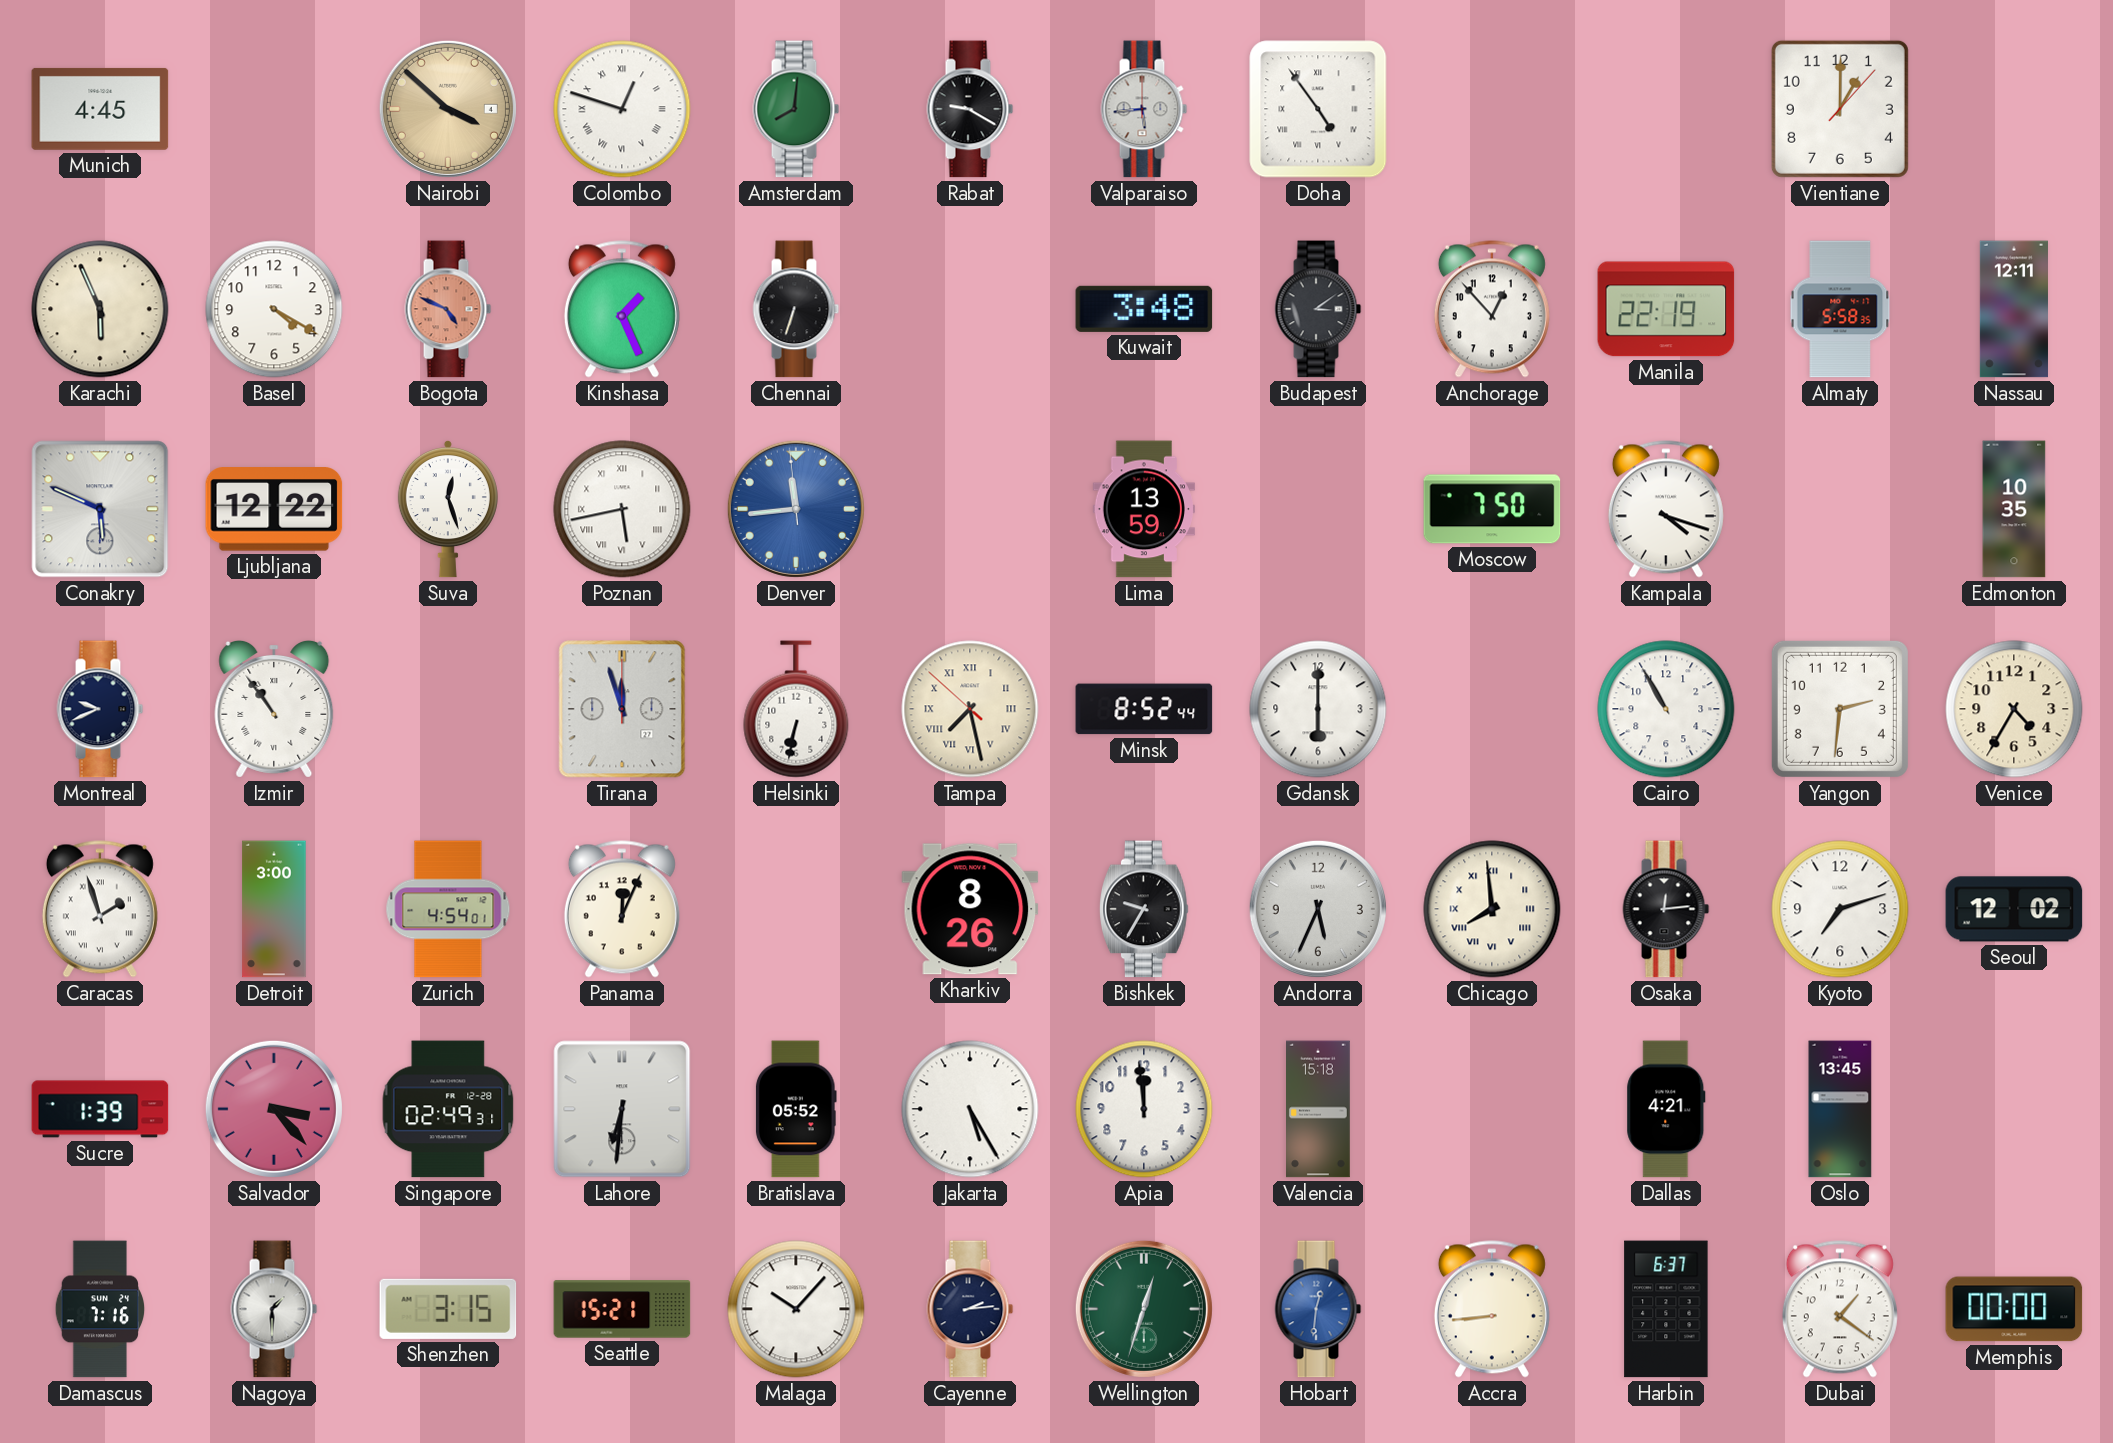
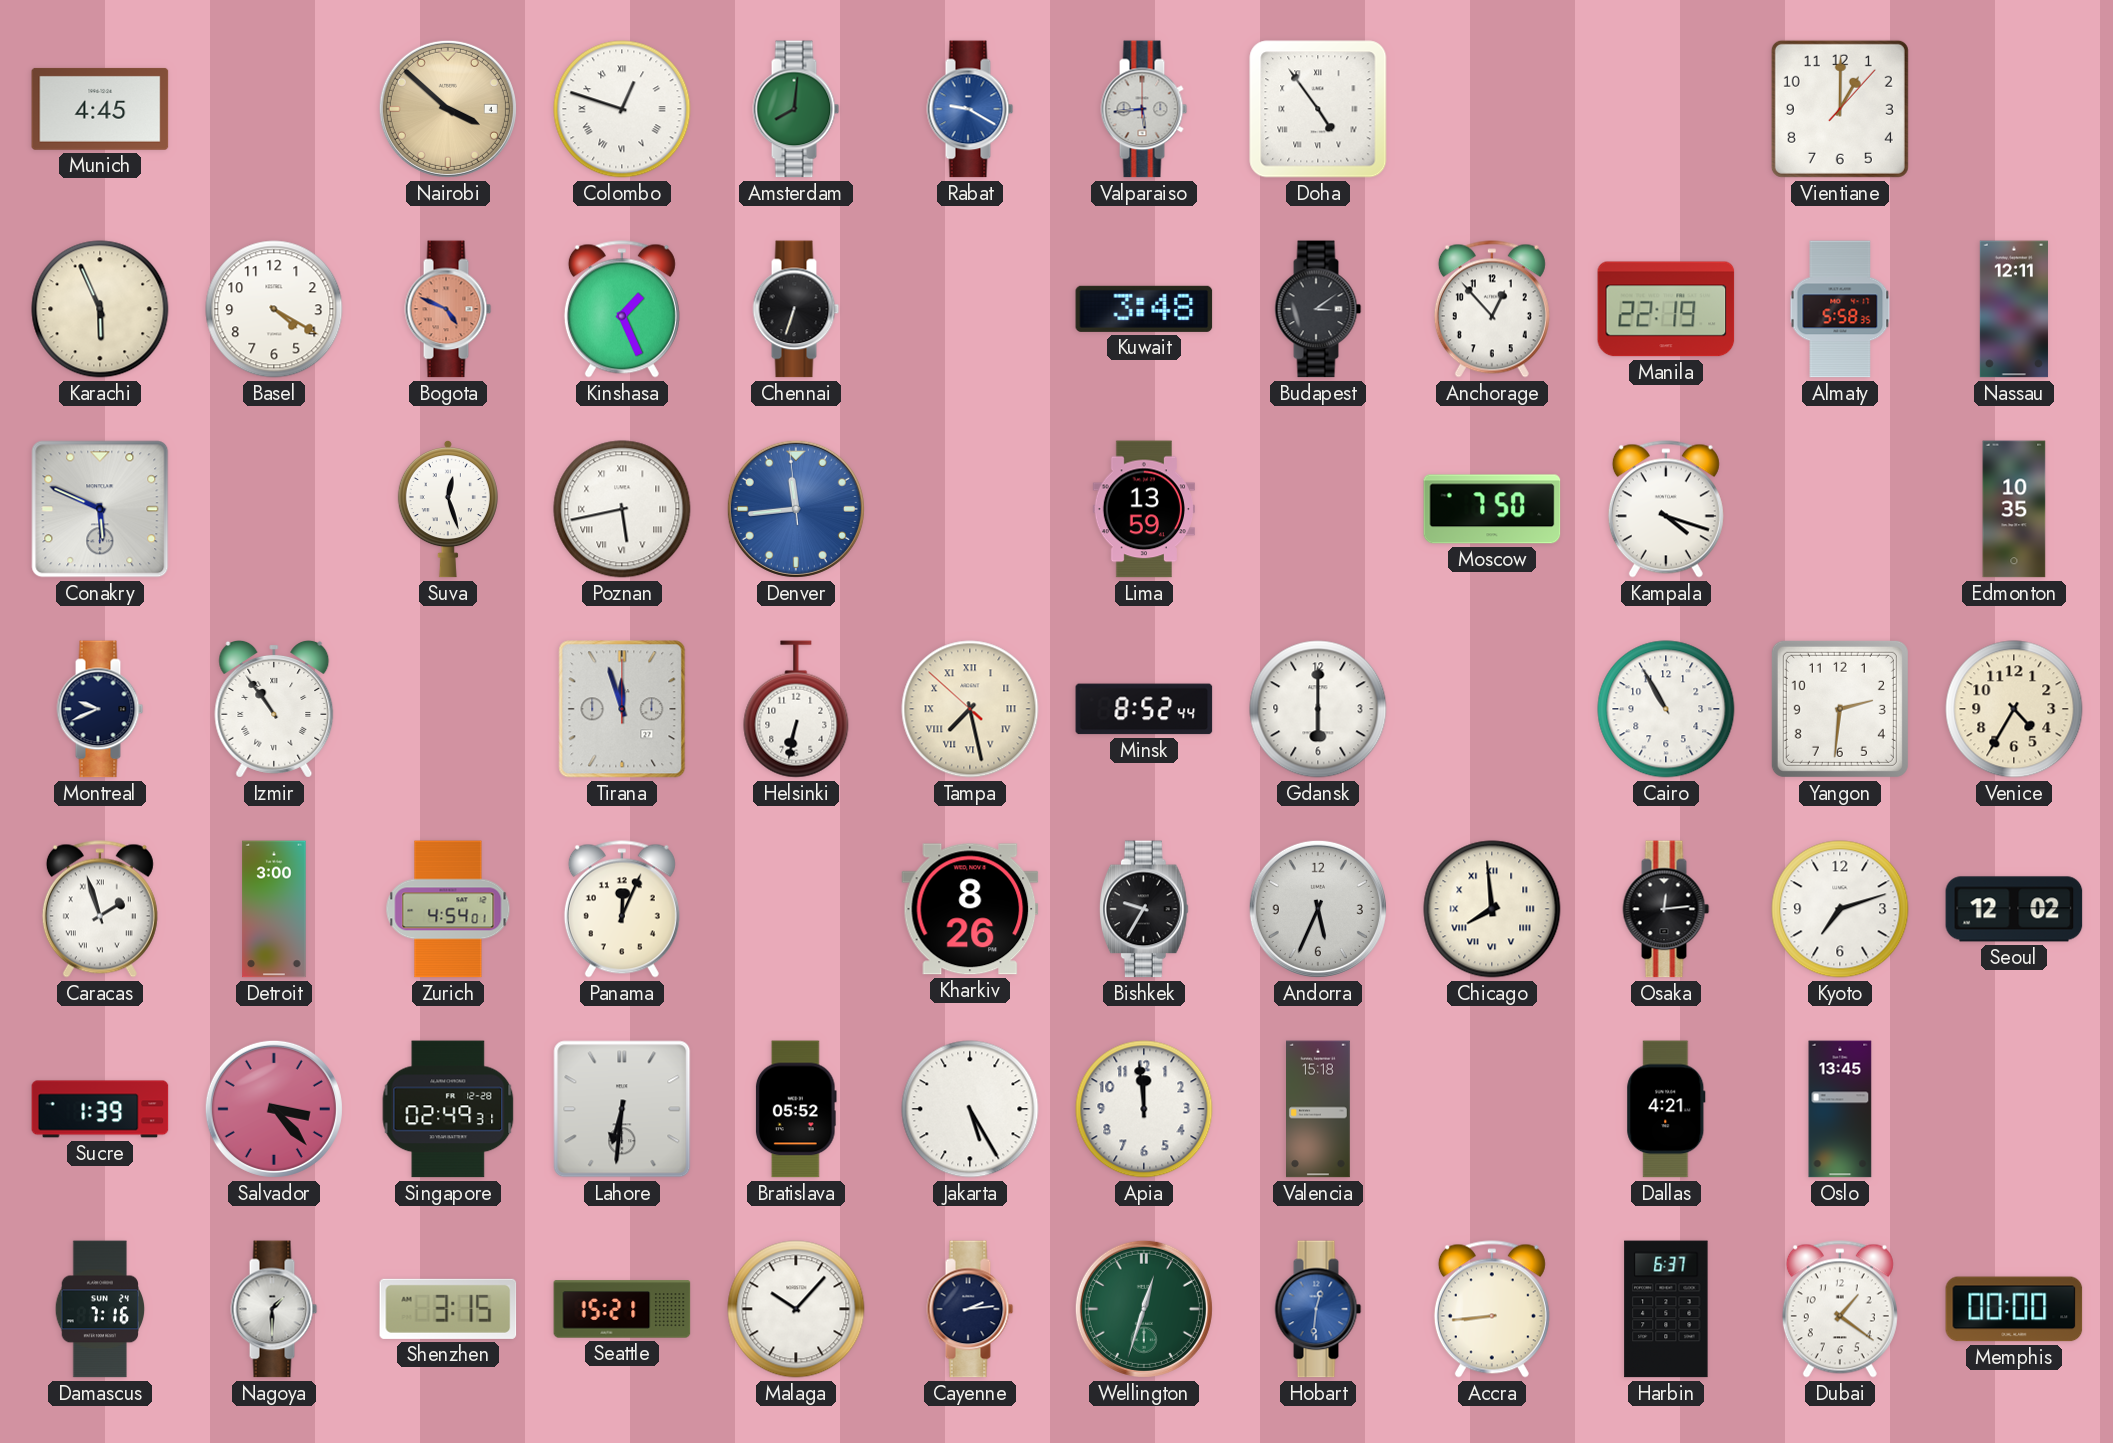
Rabat dial: black -> blue (970, 109)
Ljubljana: 12:22 -> none (274, 509)
